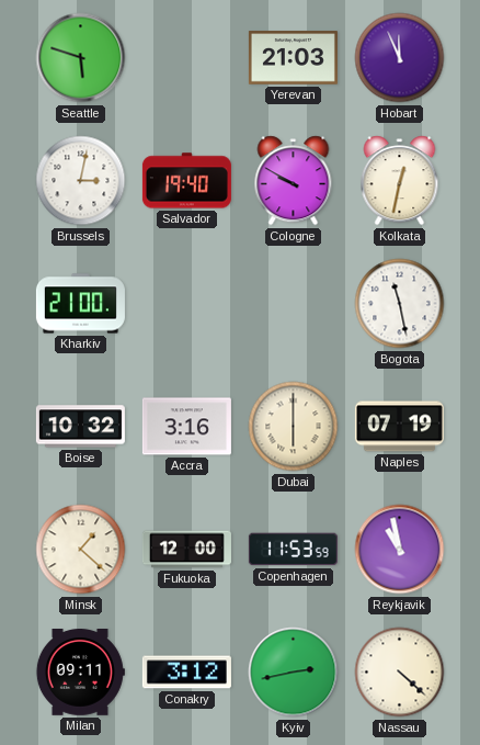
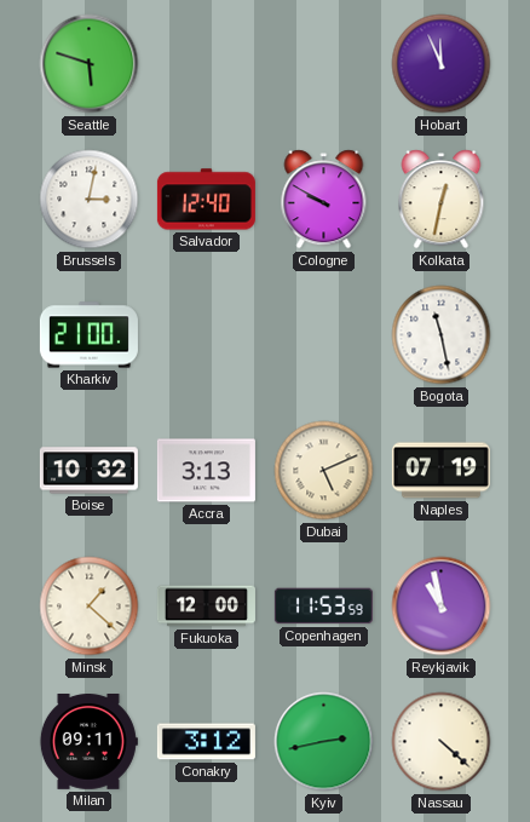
Yerevan: 21:03 -> none (293, 58)
Salvador: 19:40 -> 12:40 (206, 200)
Accra: 3:16 -> 3:13 (206, 471)
Dubai: 6:00 -> 5:11 (324, 471)
